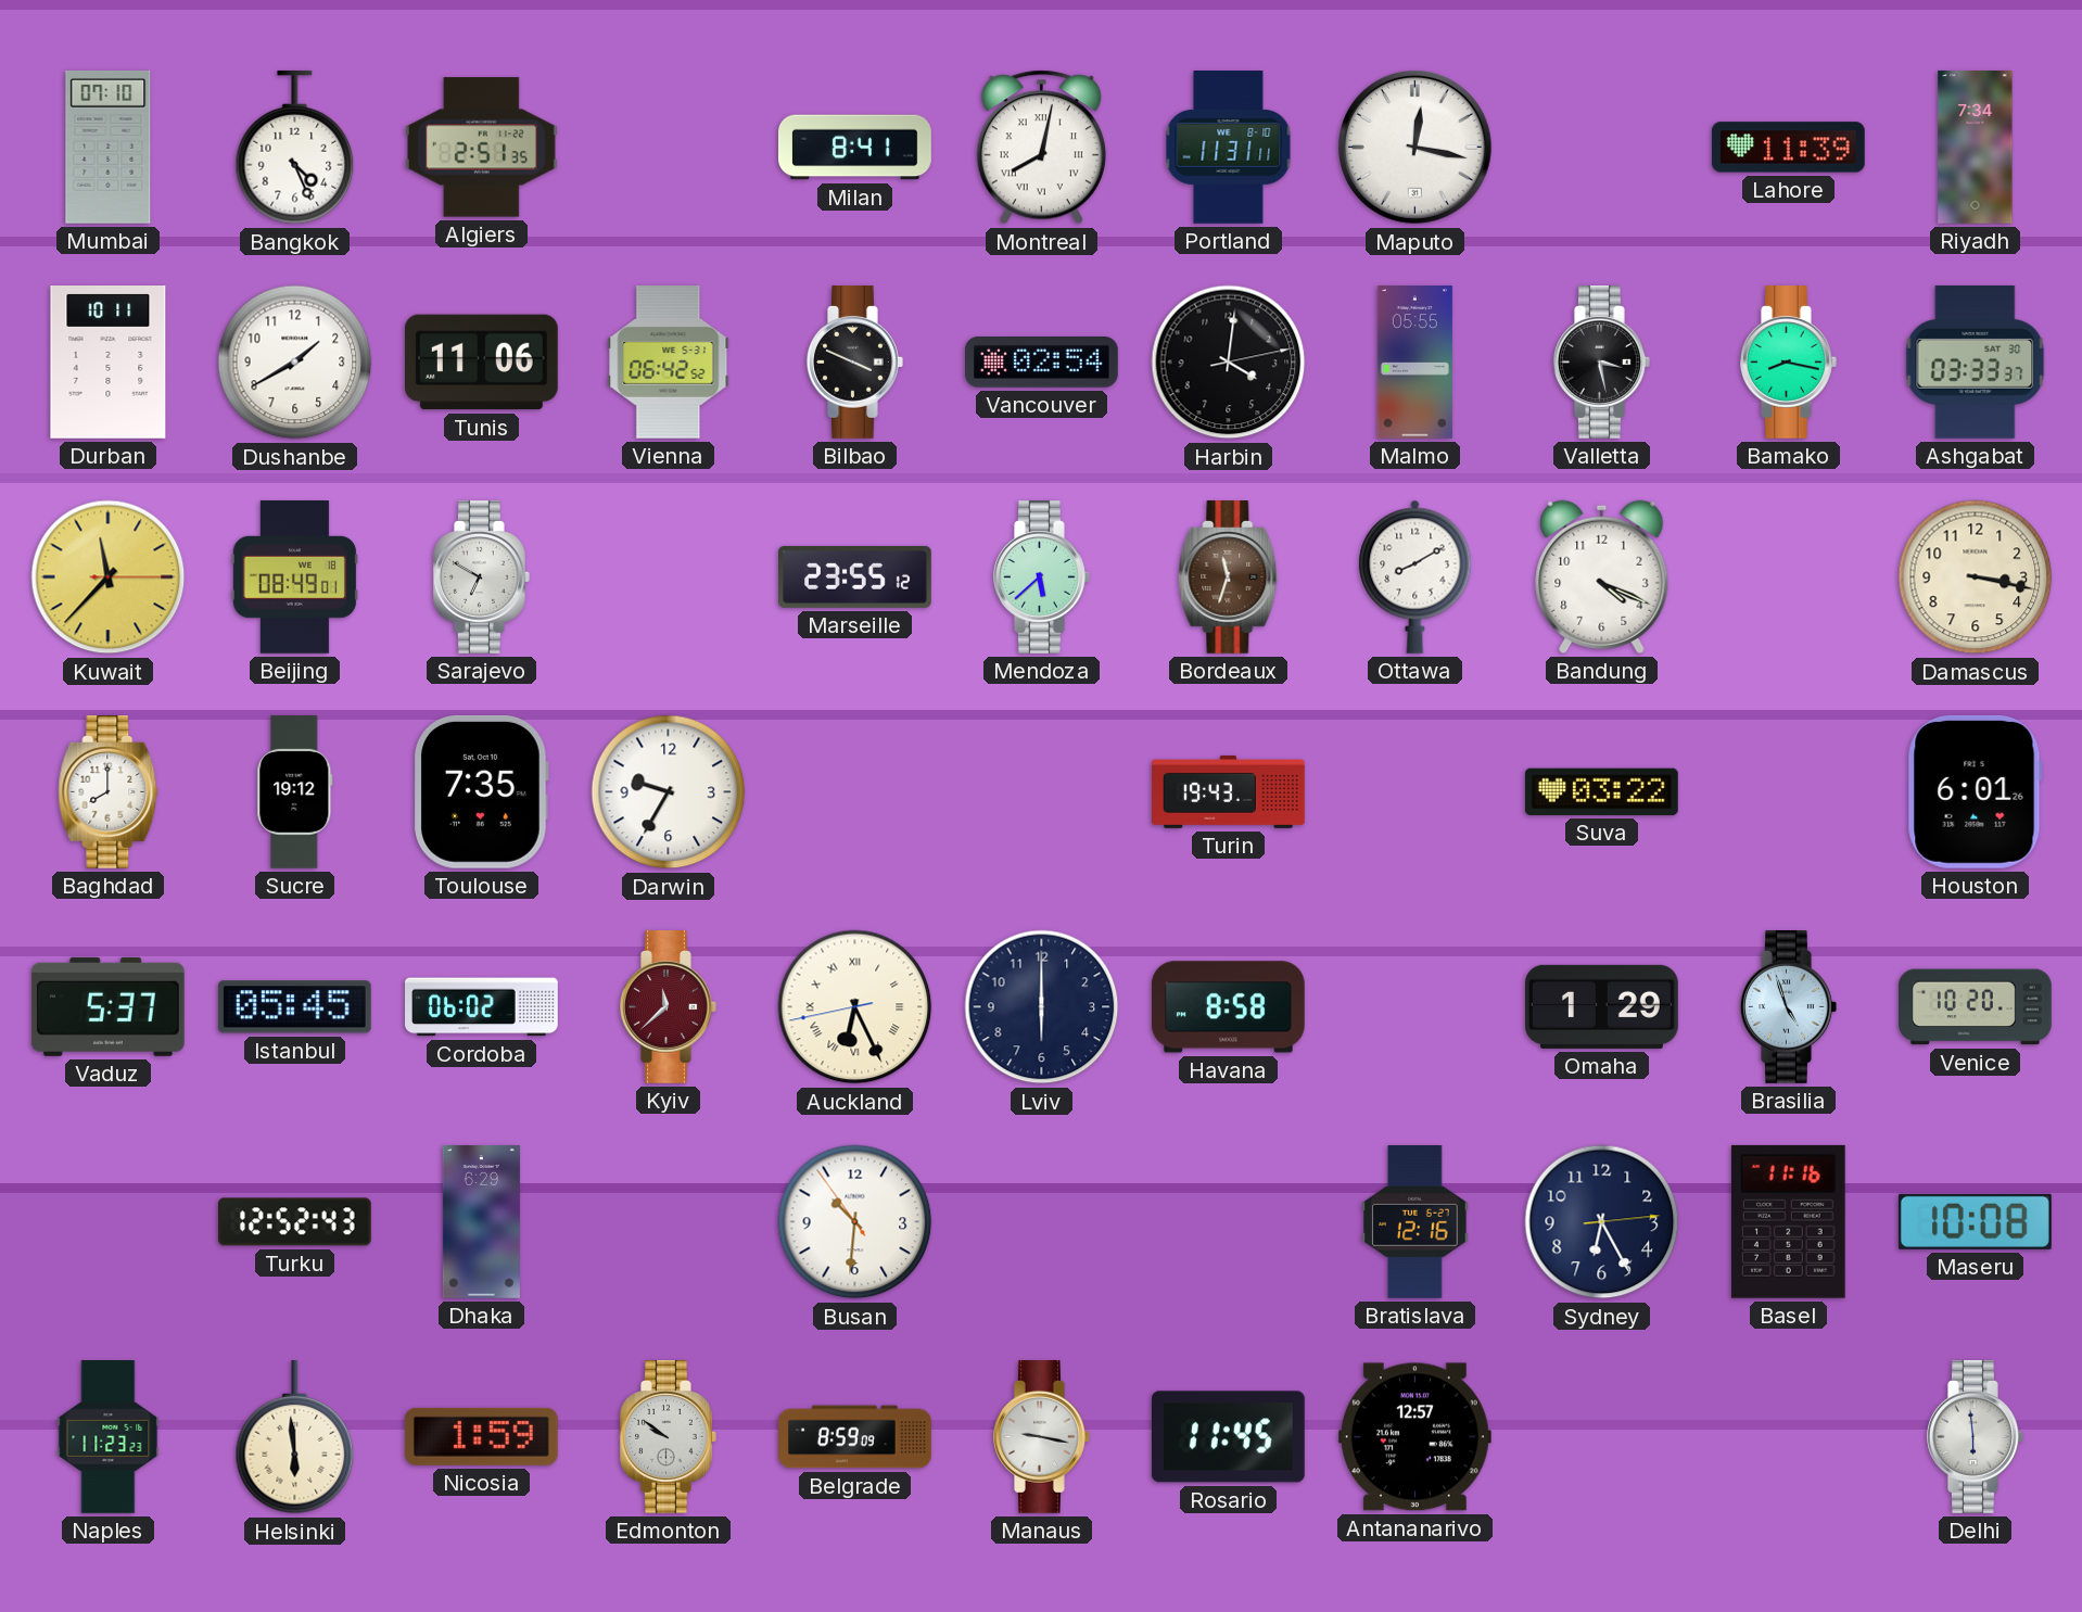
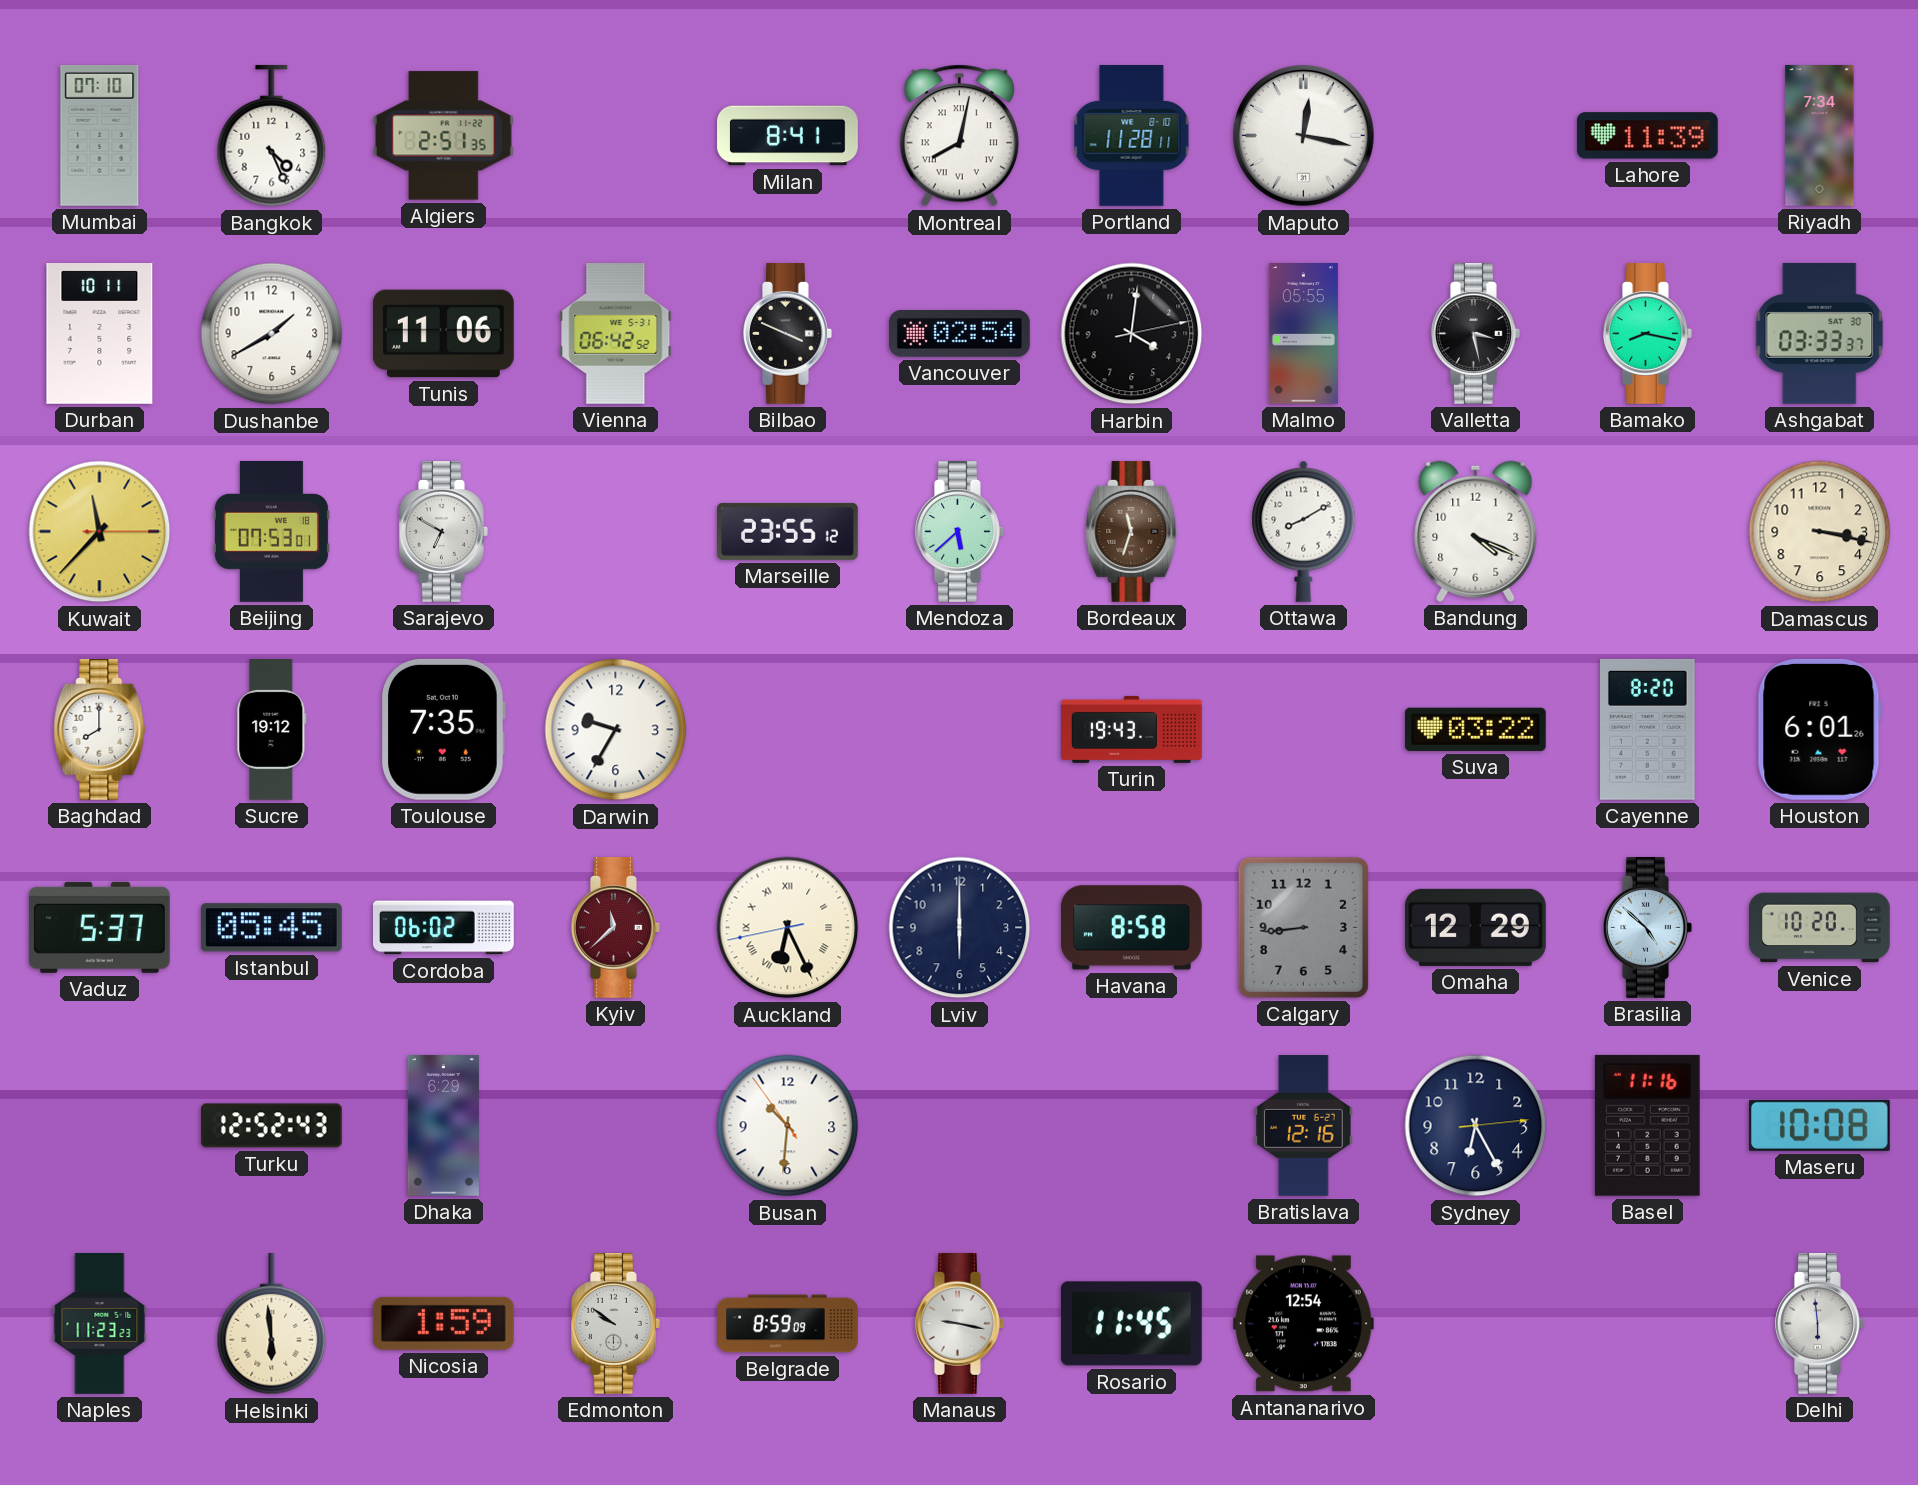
Portland: 11:31 -> 11:28 (1132, 136)
Beijing: 08:49 -> 07:53 (271, 532)
Cayenne: none -> 8:20 (1648, 729)
Calgary: none -> 8:44 (1303, 927)
Omaha: 1:29 -> 12:29 (1476, 927)
Brasilia: 4:57 -> 4:52 (1648, 928)
Antananarivo: 12:57 -> 12:54 (1303, 1324)
